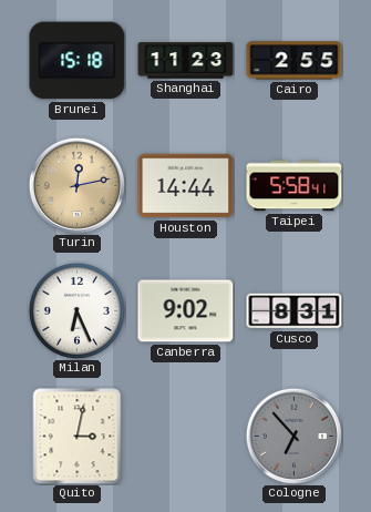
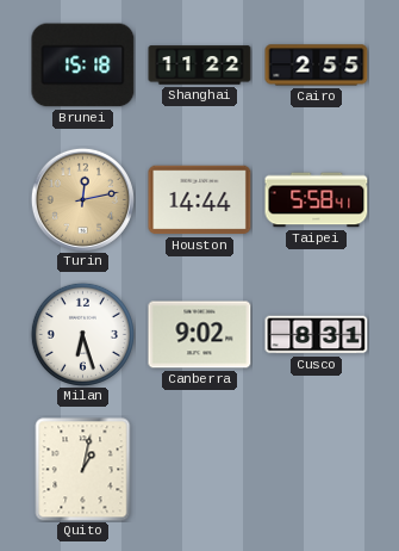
Shanghai: 11:23 -> 11:22 (200, 66)
Milan: 6:26 -> 6:27 (82, 334)
Quito: 3:02 -> 1:02 (83, 470)
Cologne: 6:53 -> none (293, 436)
